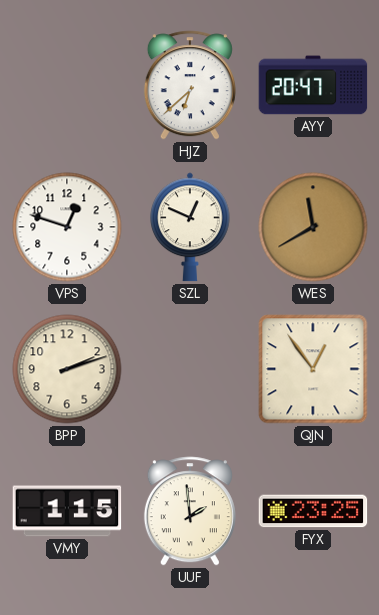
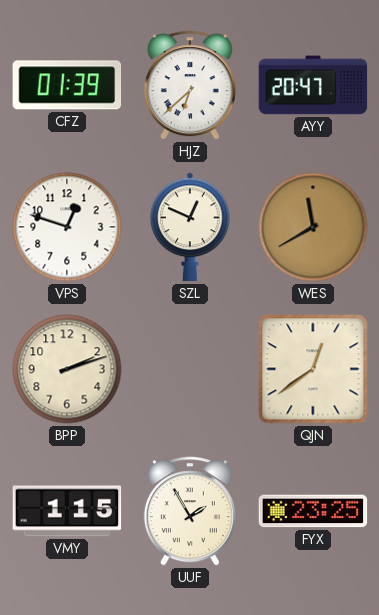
CFZ: none -> 01:39 (67, 85)
QJN: 12:54 -> 12:39 (313, 369)
UUF: 1:59 -> 1:55 (190, 511)
